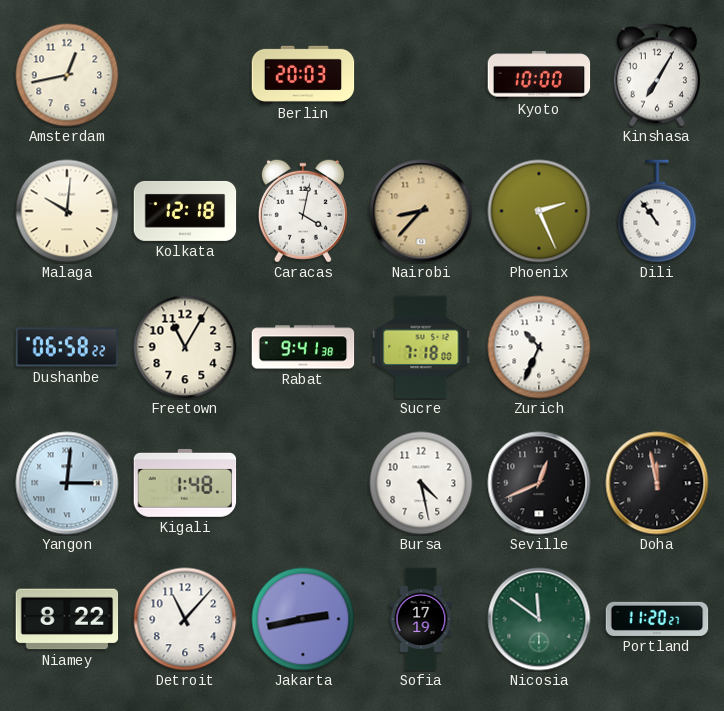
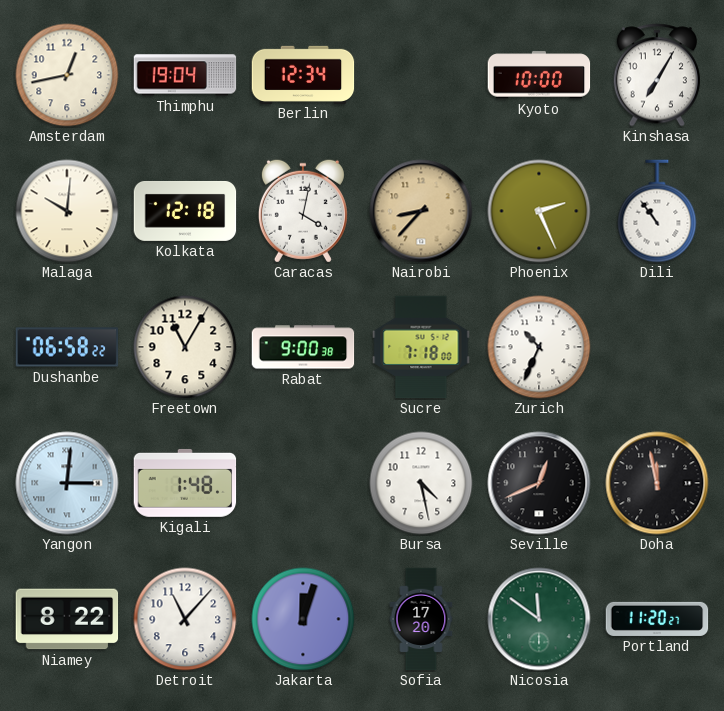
Thimphu: none -> 19:04 (185, 75)
Berlin: 20:03 -> 12:34 (303, 74)
Rabat: 9:41 -> 9:00 (303, 347)
Jakarta: 2:43 -> 12:03 (303, 619)
Sofia: 17:19 -> 17:20 (421, 619)
